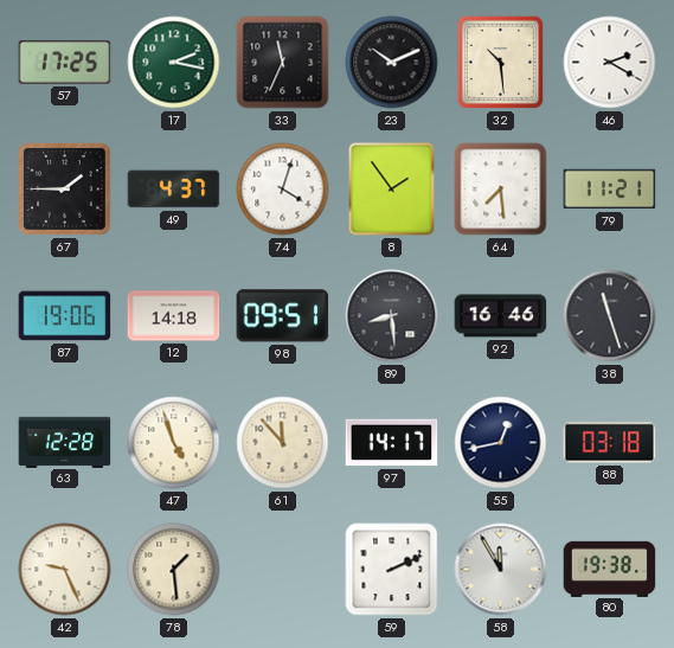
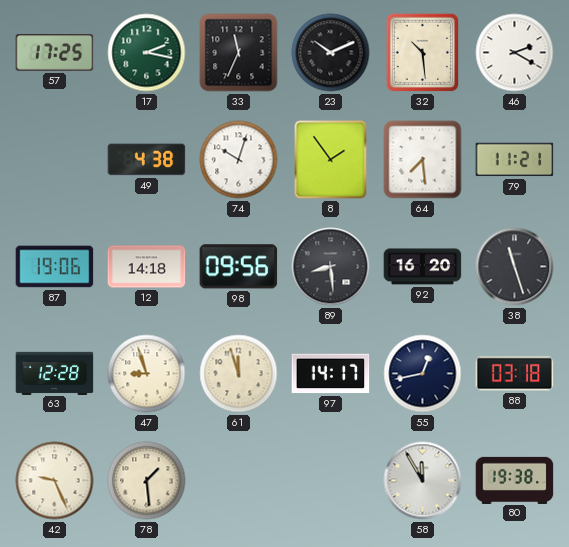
67: 1:45 -> none (65, 190)
49: 4:37 -> 4:38 (147, 160)
74: 4:03 -> 10:03 (239, 160)
98: 09:51 -> 09:56 (239, 267)
92: 16:46 -> 16:20 (423, 267)
47: 4:57 -> 8:57 (147, 374)
61: 11:53 -> 11:57 (239, 374)
59: 2:11 -> none (392, 570)
